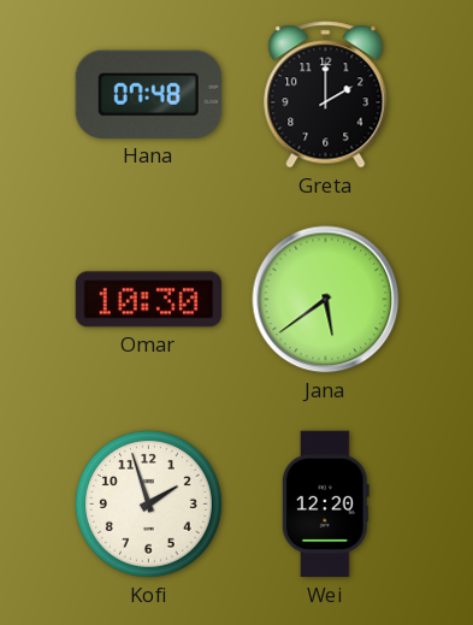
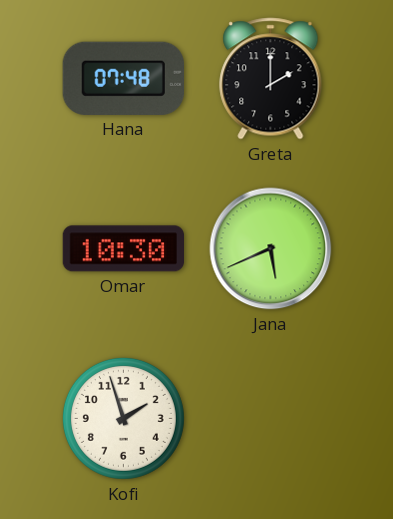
Jana: 5:39 -> 5:41 (271, 249)
Wei: 12:20 -> none (325, 505)
